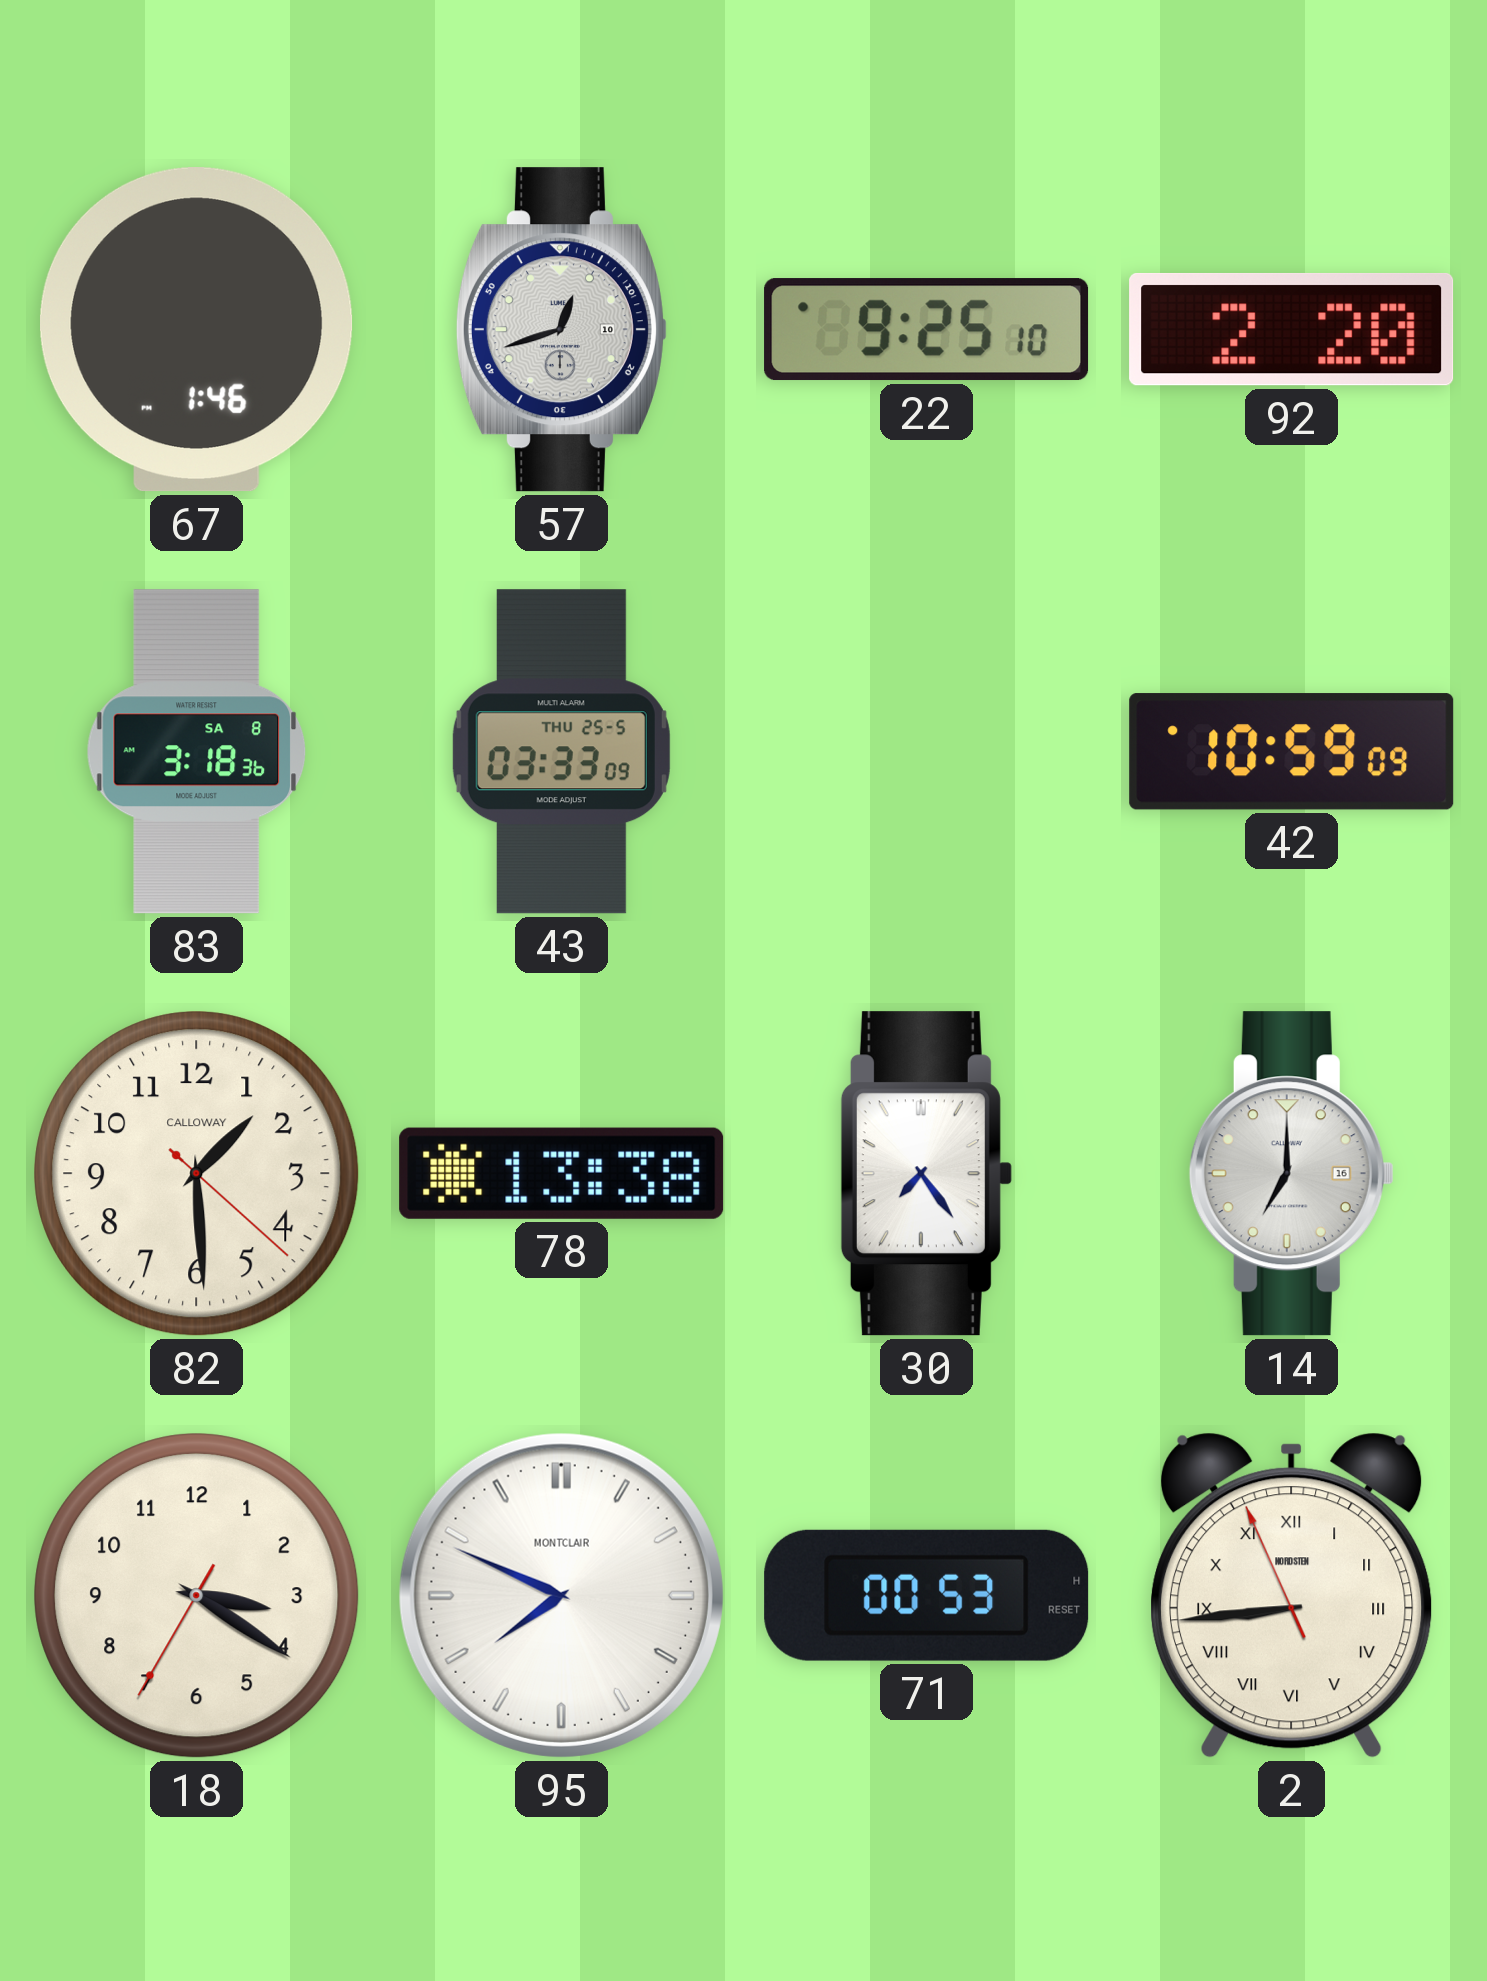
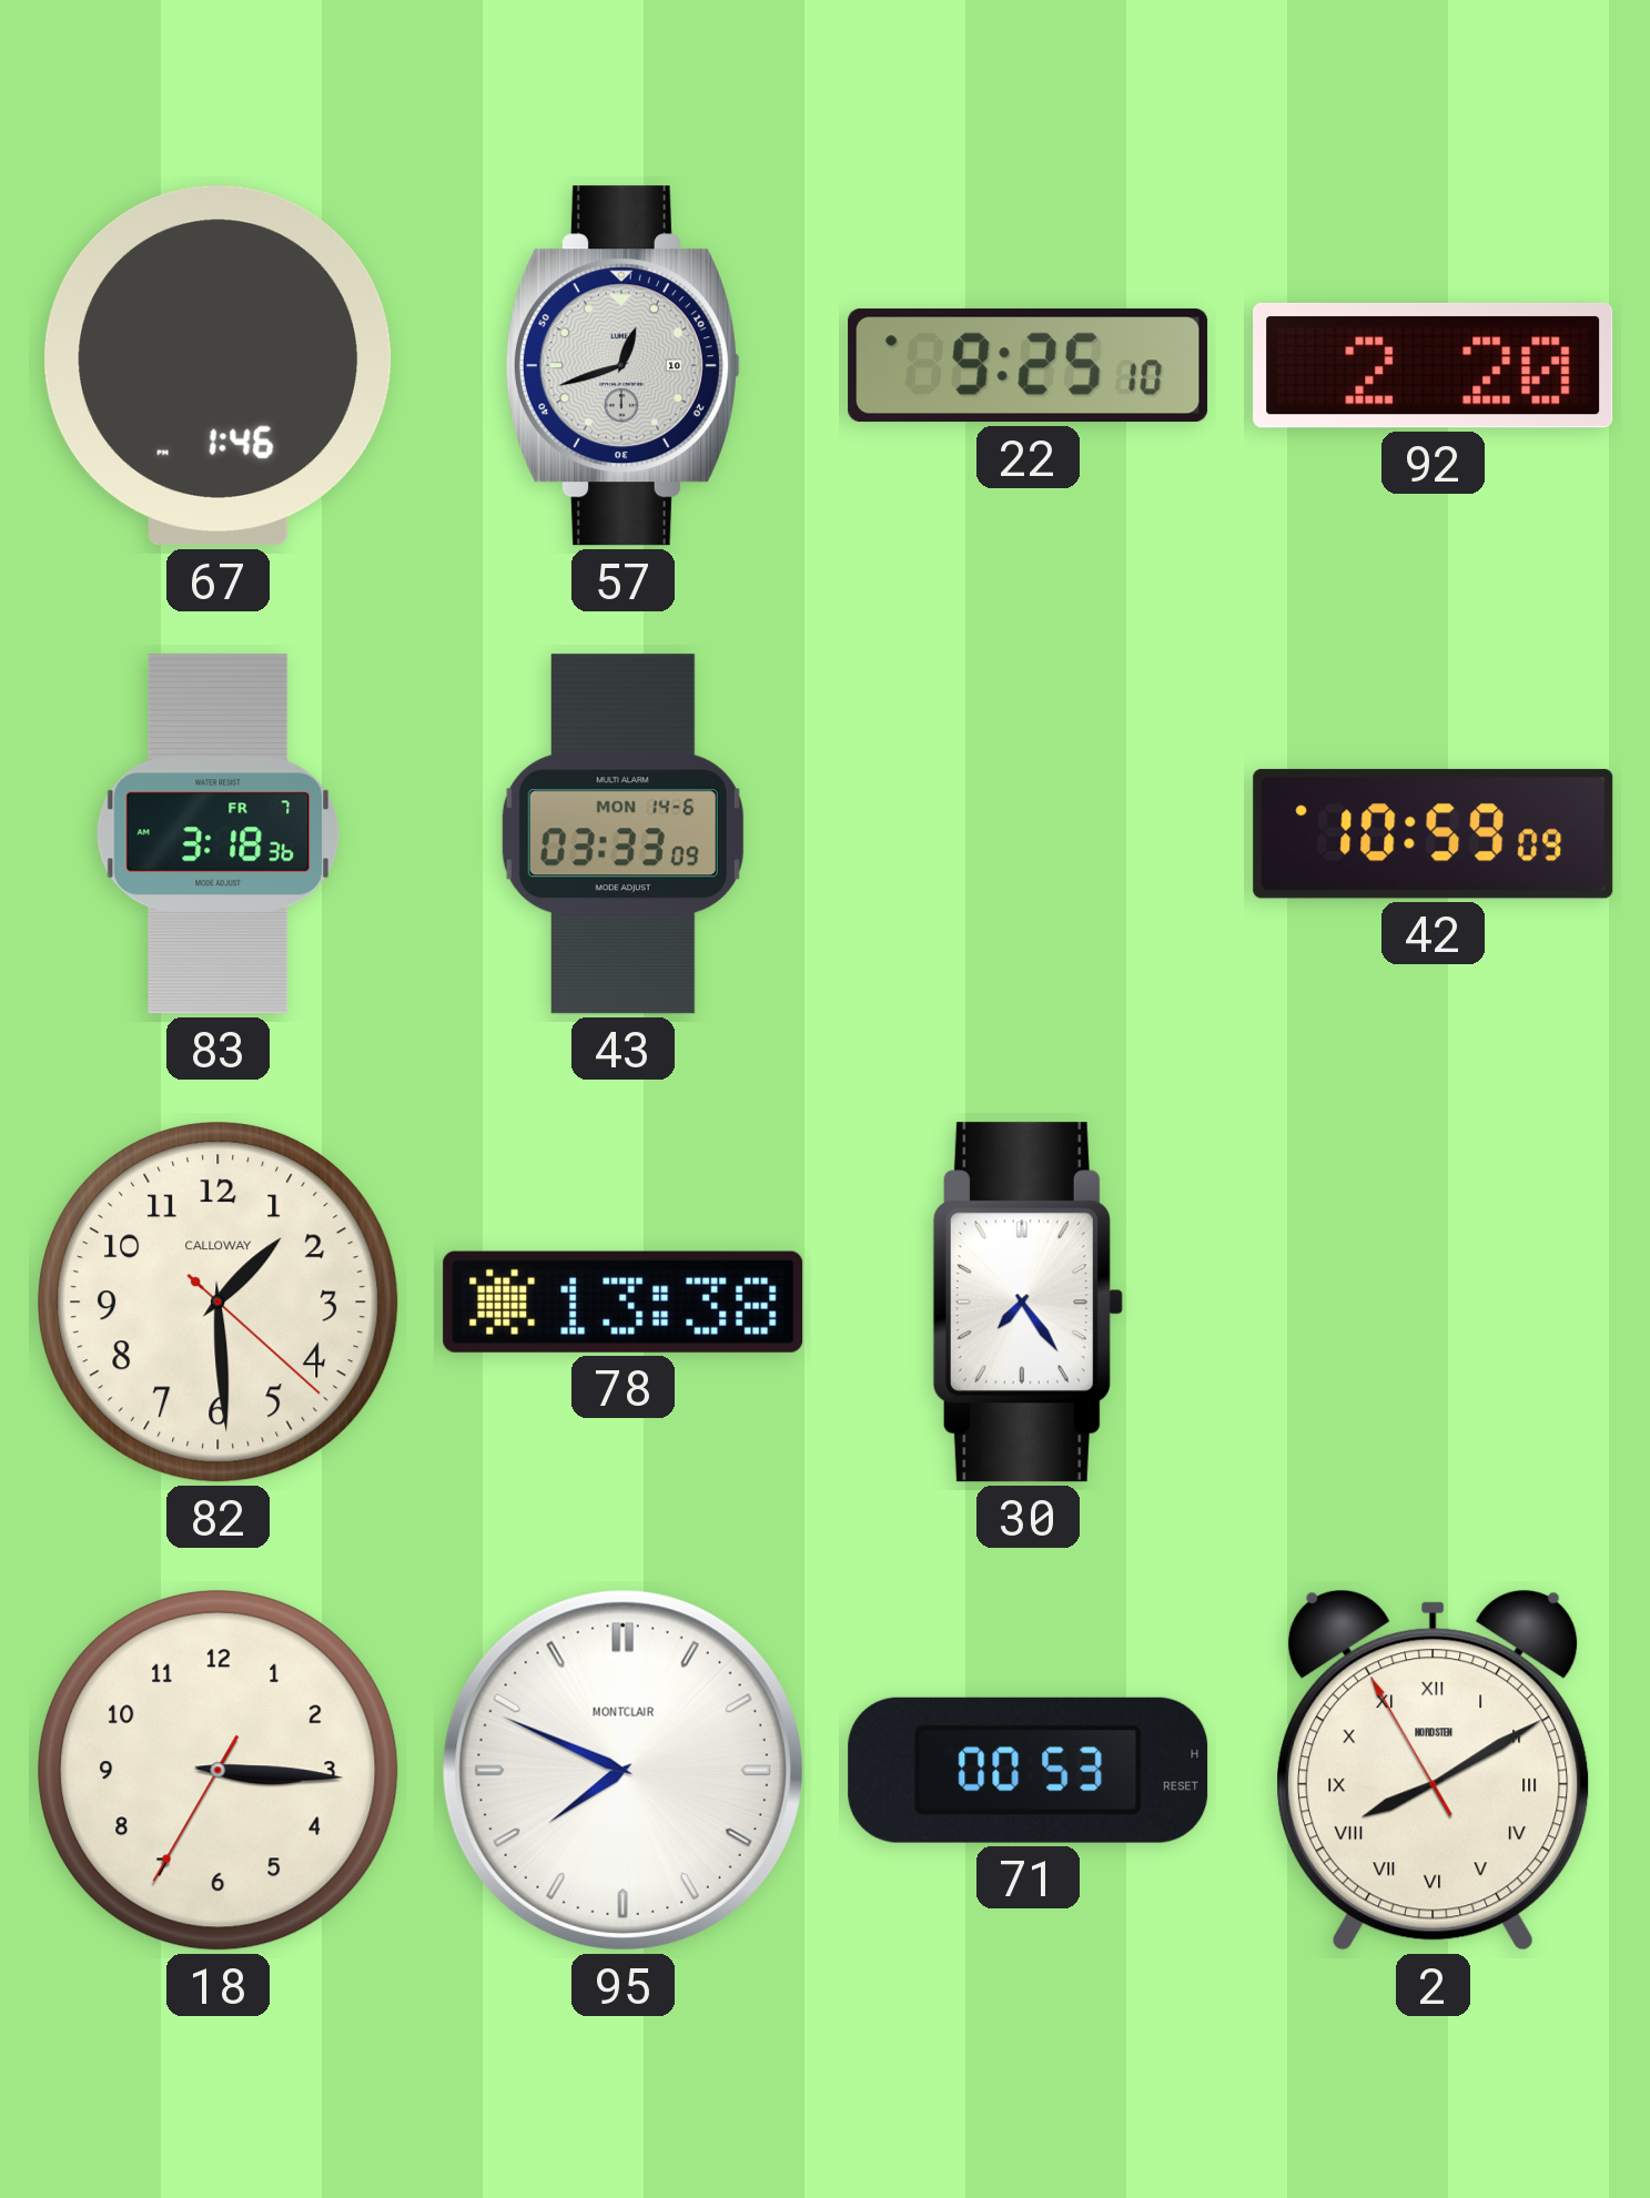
83 date: SA 8 -> FR 7 (219, 834)
43 date: THU 25-5 -> MON 14-6 (622, 834)
14: 7:00 -> none (1291, 1174)
18: 3:20 -> 3:15 (219, 1771)
2: 8:43 -> 8:09 (1434, 1770)
